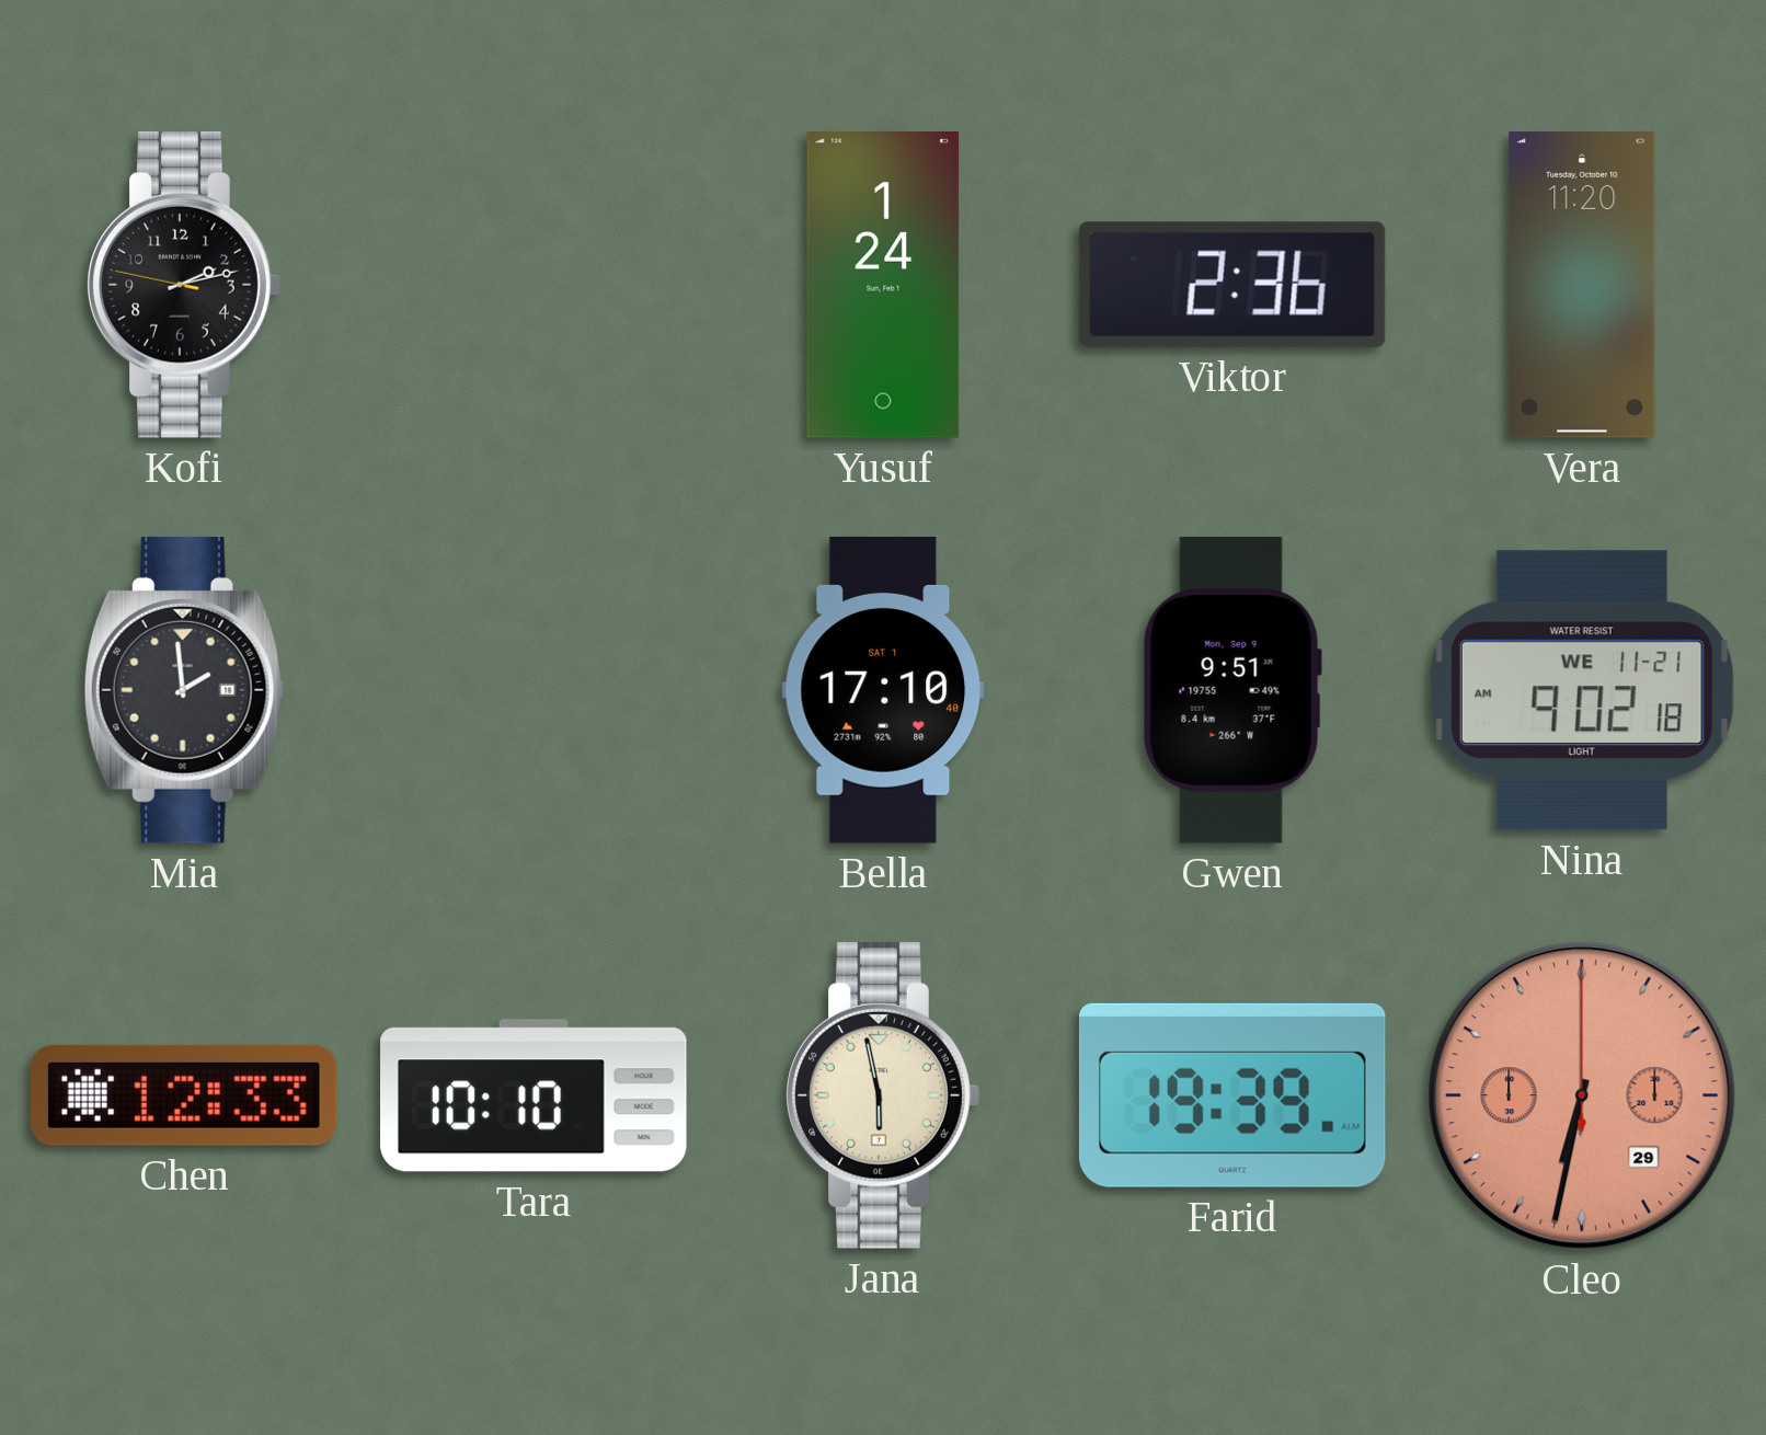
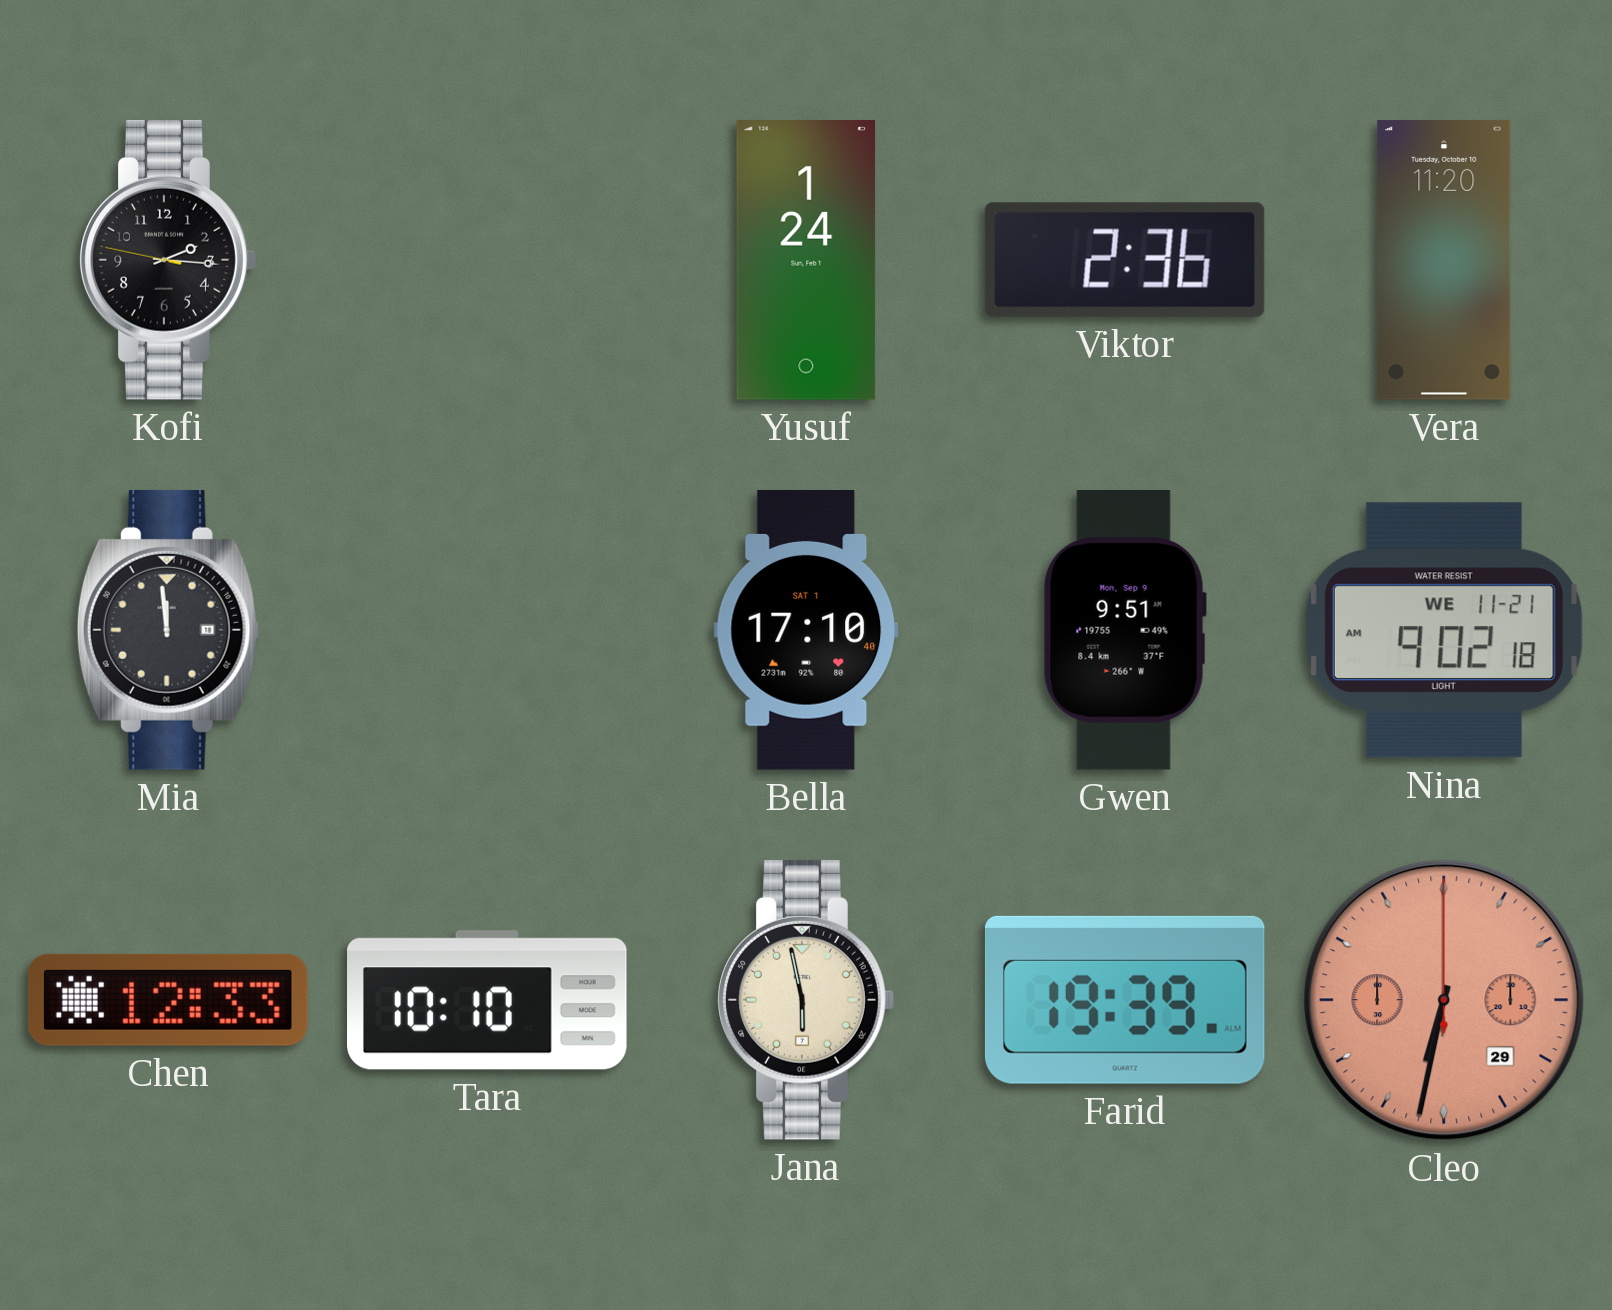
Kofi: 2:12 -> 2:15 (168, 260)
Mia: 1:59 -> 11:59 (168, 630)
